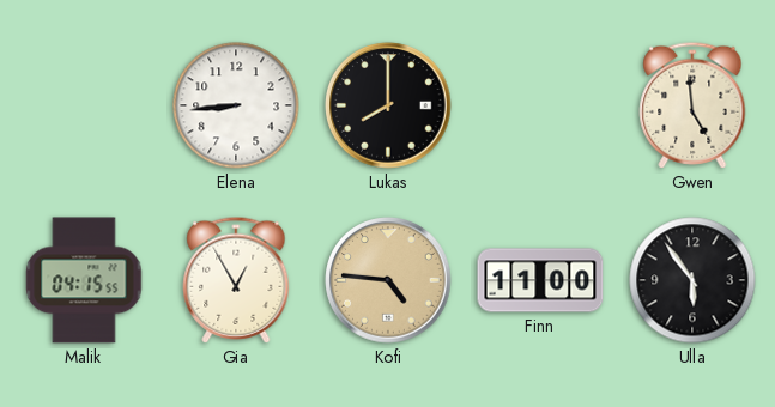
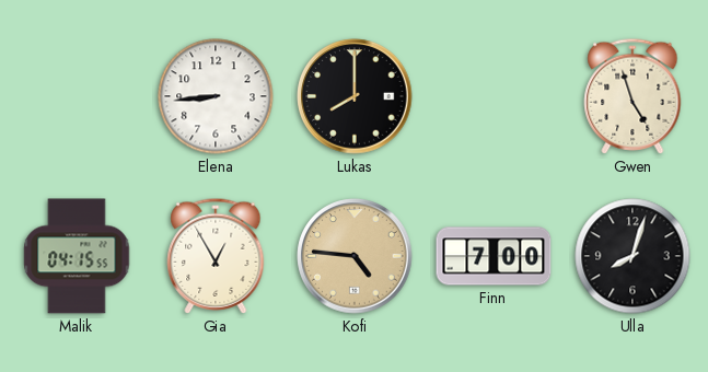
Gwen: 4:59 -> 4:57 (632, 96)
Finn: 11:00 -> 7:00 (494, 256)
Ulla: 5:54 -> 8:03 (632, 256)
